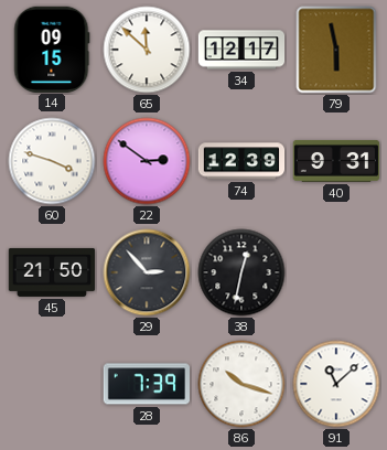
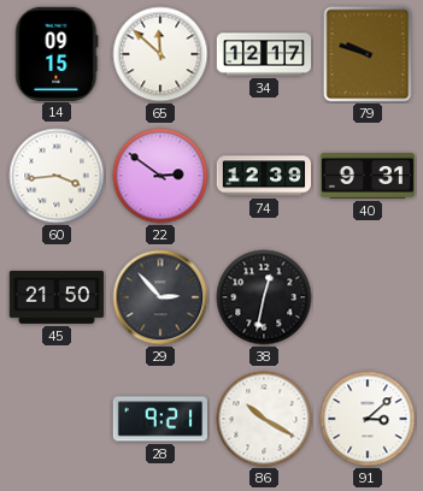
79: 5:58 -> 9:48 (368, 54)
60: 3:48 -> 3:44 (57, 176)
28: 7:39 -> 9:21 (160, 419)
86: 10:18 -> 10:20 (264, 419)
91: 11:08 -> 3:08 (368, 419)
